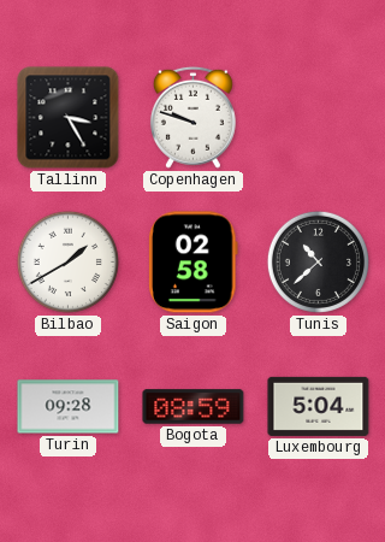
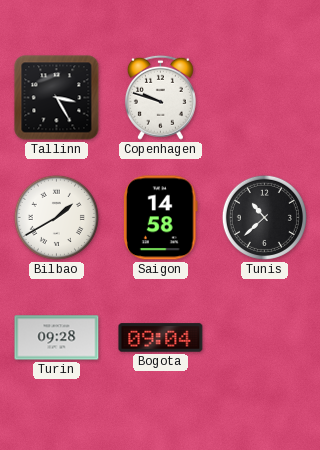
Saigon: 02:58 -> 14:58 (160, 218)
Bogota: 08:59 -> 09:04 (161, 338)
Luxembourg: 5:04 -> none (319, 406)
